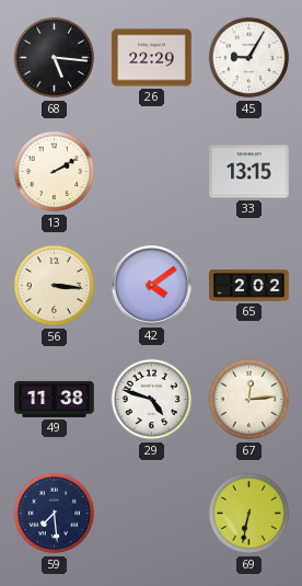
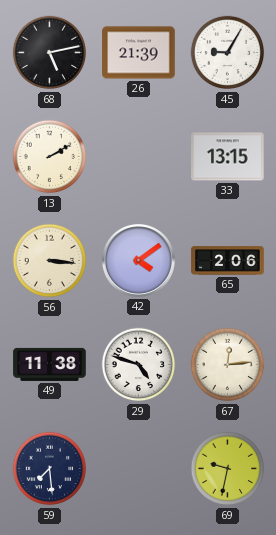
68: 5:16 -> 5:13 (50, 53)
26: 22:29 -> 21:39 (139, 53)
65: 2:02 -> 2:06 (228, 261)
69: 6:32 -> 9:32 (228, 469)
